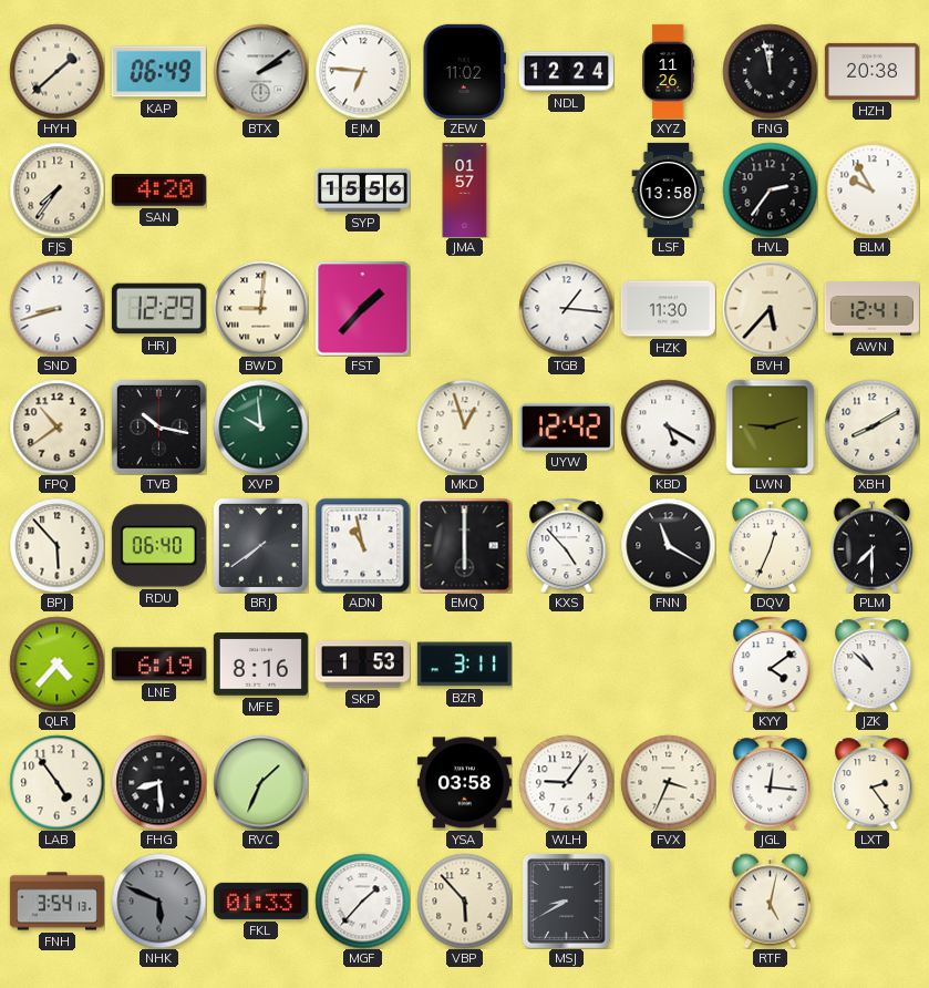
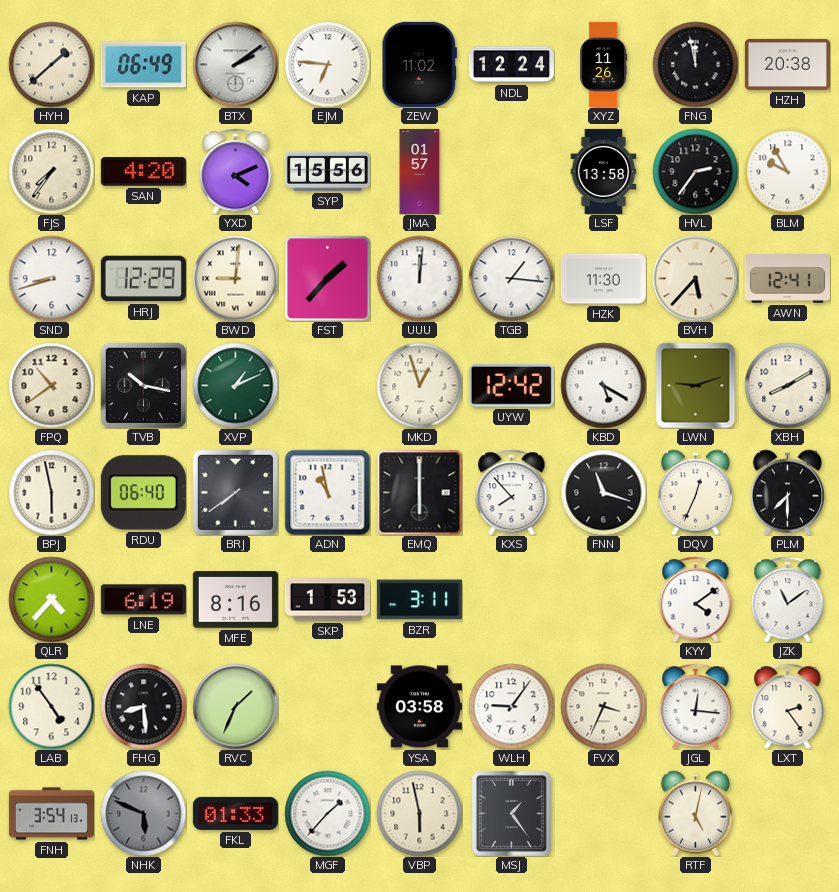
YXD: none -> 4:11 (236, 171)
UUU: none -> 12:01 (419, 278)
XVP: 9:59 -> 1:11 (235, 385)
BPJ: 5:53 -> 5:58 (51, 492)
KXS: 4:53 -> 7:53 (512, 492)
FNN: 11:20 -> 11:18 (603, 492)
JZK: 10:52 -> 11:09 (788, 599)
VBP: 5:53 -> 5:58 (419, 813)
MSJ: 8:40 -> 1:24 (512, 813)
